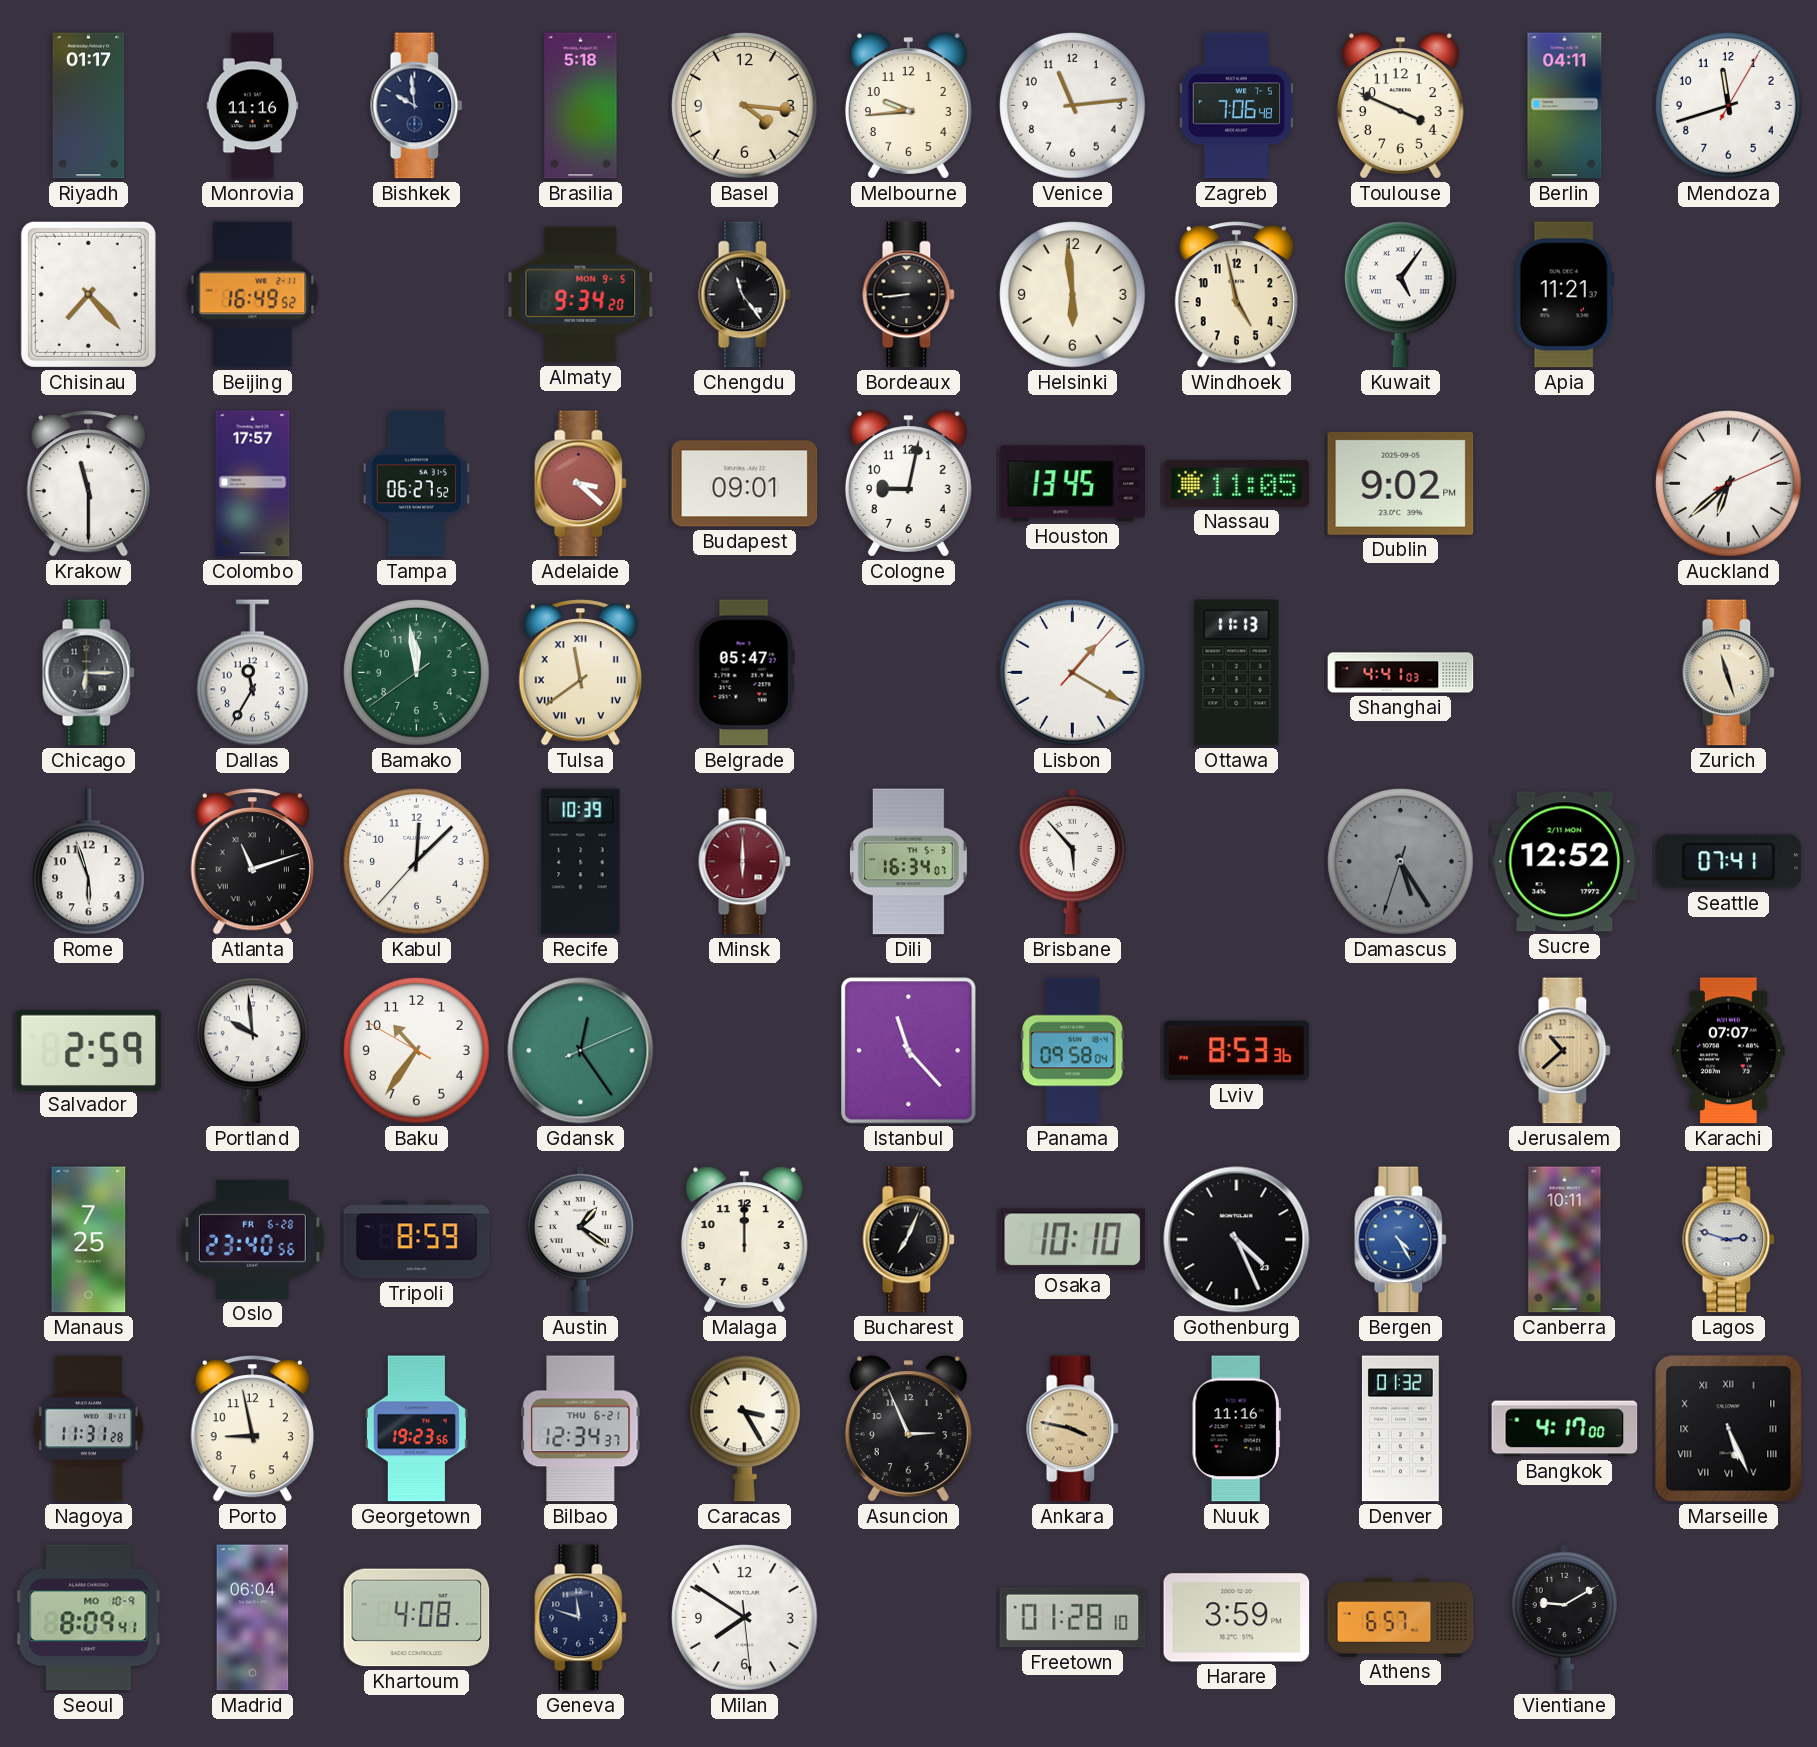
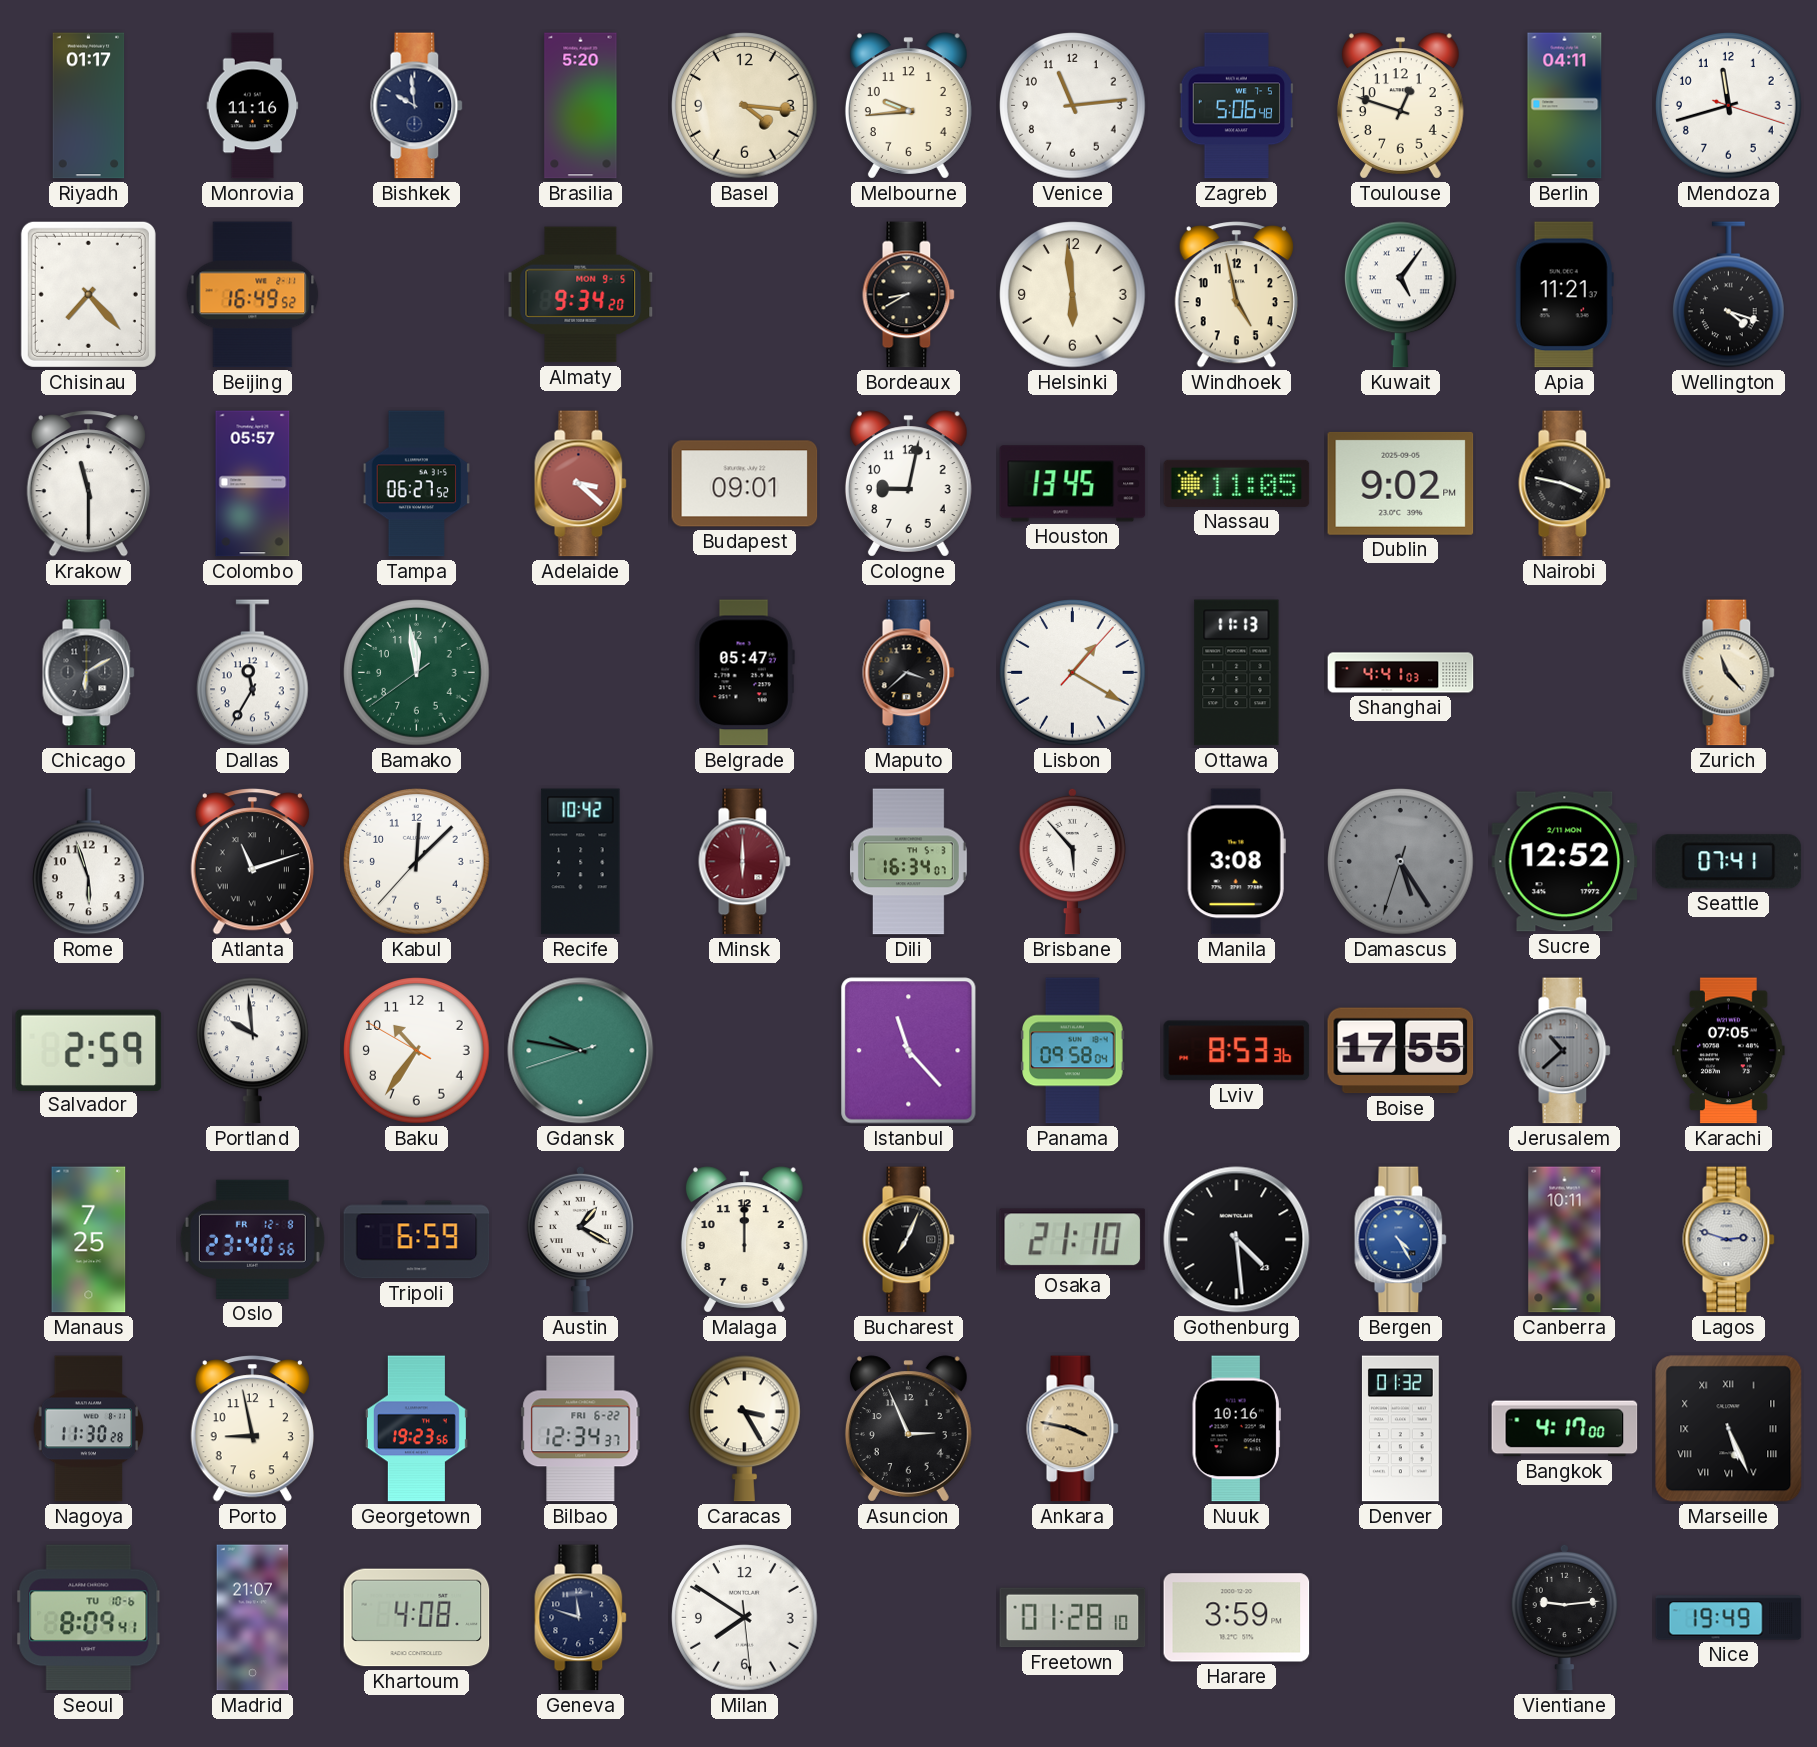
Brasilia: 5:18 -> 5:20 (581, 106)
Zagreb: 7:06 -> 5:06 (1237, 106)
Toulouse: 3:49 -> 12:48 (1400, 106)
Mendoza: 11:42:05 -> 11:42:18 (1729, 106)
Chengdu: 11:24 -> none (745, 295)
Bordeaux: 8:44 -> 8:40 (909, 295)
Wellington: none -> 4:18 (1729, 295)
Colombo: 17:57 -> 05:57 (253, 484)
Nairobi: none -> 3:47 (1565, 484)
Auckland: 6:38 -> none (1729, 484)
Chicago: 6:15 -> 6:10 (89, 673)
Tulsa: 11:39 -> none (580, 673)
Maputo: none -> 3:38 (909, 673)
Zurich: 11:27 -> 11:23 (1729, 673)
Recife: 10:39 -> 10:42 (581, 862)
Manila: none -> 3:08 (1236, 862)
Gdansk: 12:24 -> 9:46 (581, 1051)
Boise: none -> 17:55 (1401, 1051)
Jerusalem dial: champagne -> grey (1565, 1051)
Karachi: 07:07 -> 07:05 (1729, 1051)
Oslo date: FR 6-28 -> FR 12-8 (252, 1239)
Tripoli: 8:59 -> 6:59 (417, 1240)
Austin: 1:21 -> 1:20 (580, 1239)
Osaka: 10:10 -> 21:10 (1073, 1240)
Gothenburg: 4:26 -> 4:29 (1237, 1240)
Nagoya: 11:31 -> 11:30 (89, 1429)
Bilbao date: THU 6-21 -> FRI 6-22 (581, 1429)
Nuuk: 11:16 -> 10:16 (1236, 1429)
Seoul date: MO 10-9 -> TU 10-6 (89, 1618)
Madrid: 06:04 -> 21:07 (253, 1618)
Athens: 6:57 -> none (1401, 1617)
Vientiane: 9:10 -> 9:14 (1564, 1617)
Nice: none -> 19:49 (1729, 1618)
